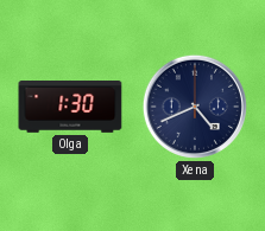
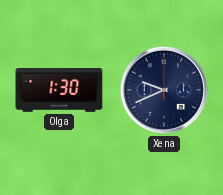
Xena: 4:41 -> 9:41 (164, 90)
